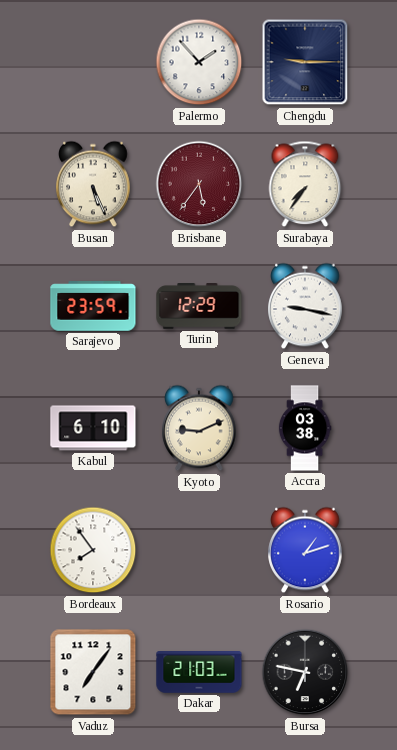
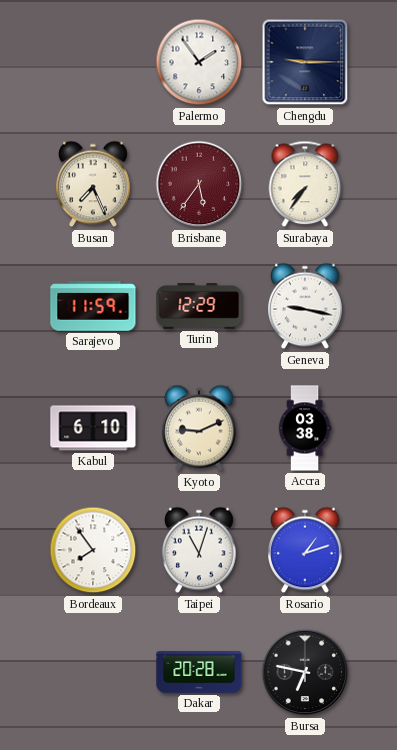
Palermo: 1:53 -> 1:54 (199, 62)
Busan: 5:26 -> 7:26 (93, 184)
Sarajevo: 23:59 -> 11:59 (93, 306)
Taipei: none -> 11:03 (199, 550)
Vaduz: 7:06 -> none (93, 672)
Dakar: 21:03 -> 20:28 (199, 672)
